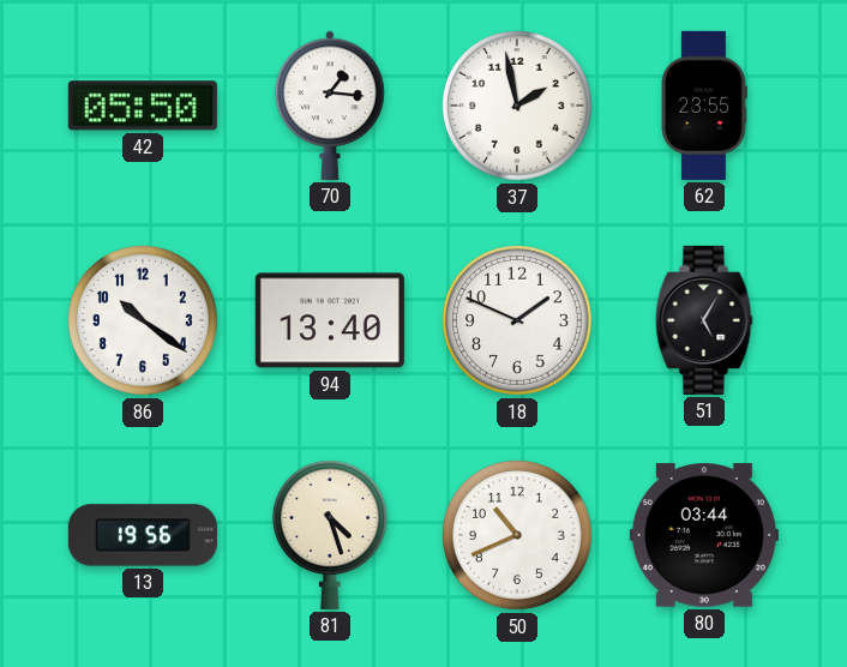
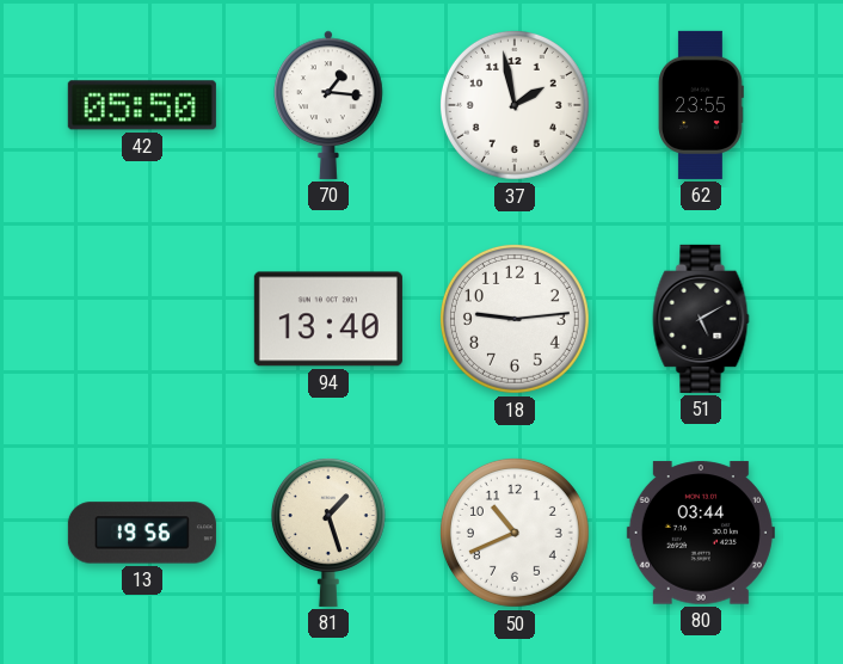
86: 10:21 -> none (143, 320)
18: 1:49 -> 9:14 (515, 319)
51: 5:05 -> 5:10 (701, 319)
81: 4:27 -> 1:27 (328, 533)
